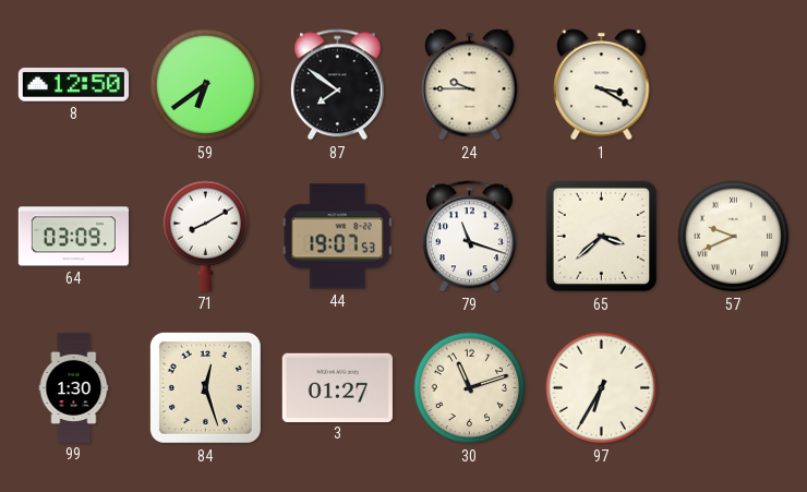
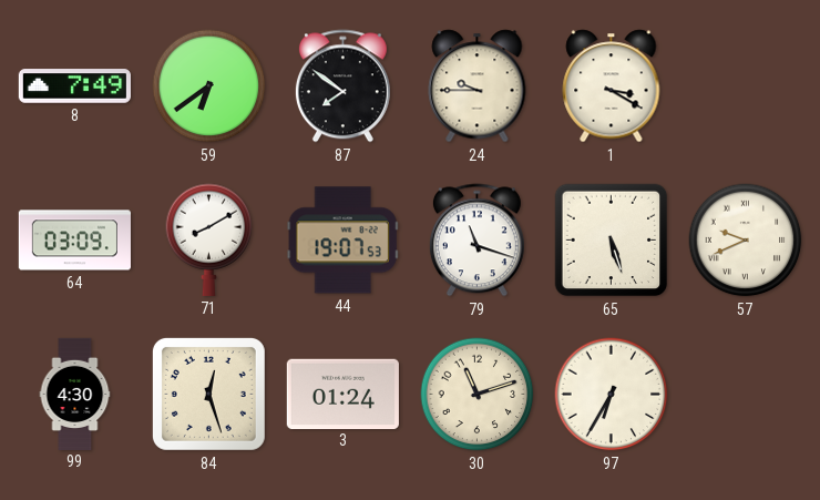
8: 12:50 -> 7:49 (74, 86)
65: 3:38 -> 5:27 (612, 241)
99: 1:30 -> 4:30 (75, 394)
3: 01:27 -> 01:24 (342, 394)
